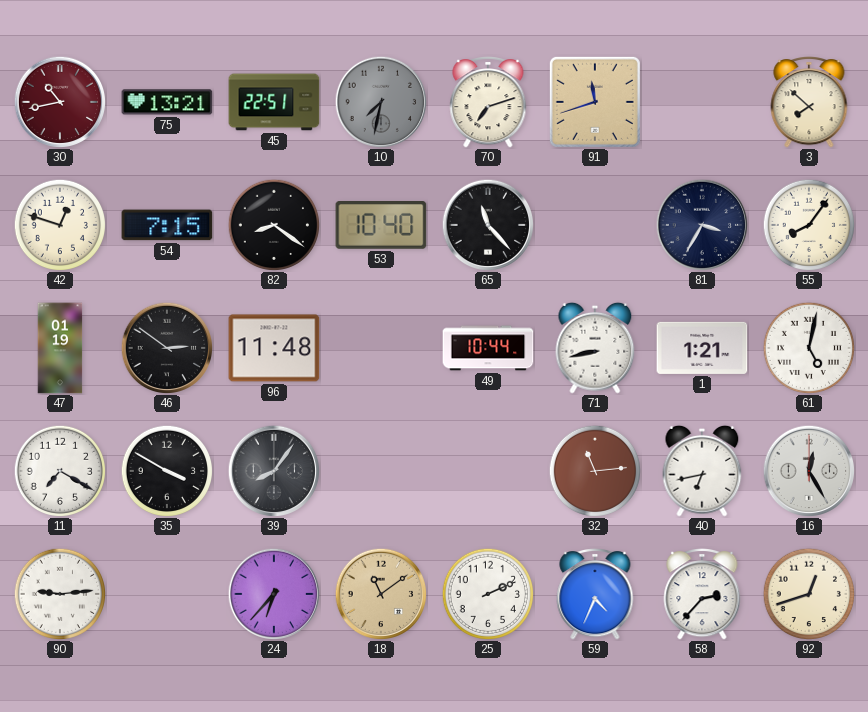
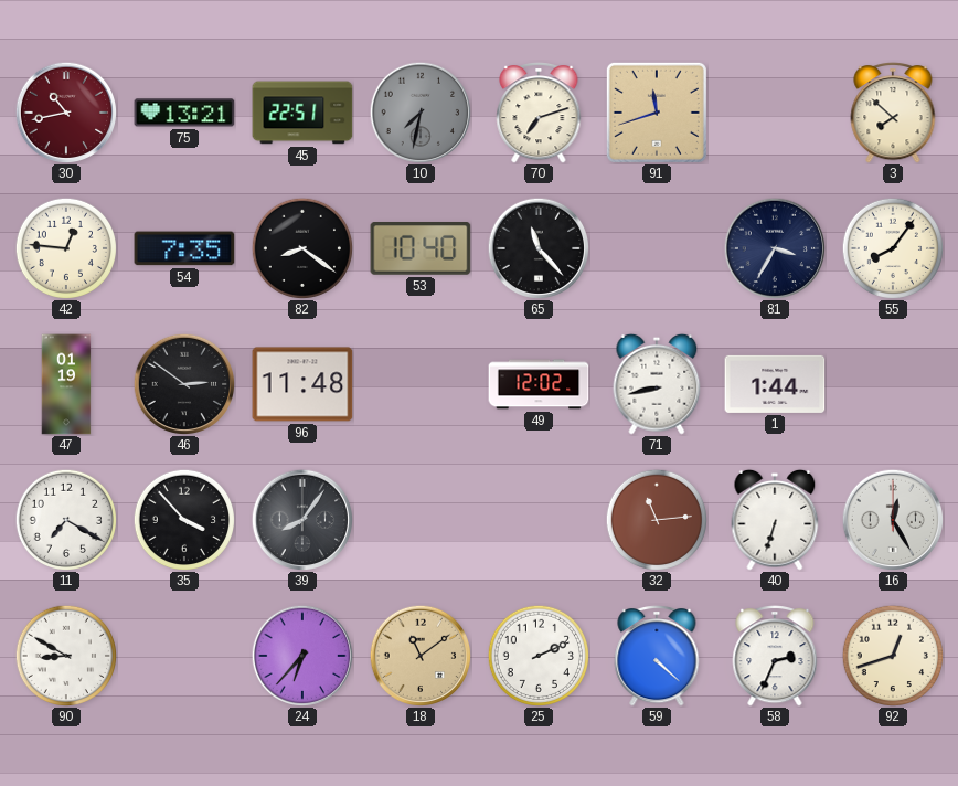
42: 12:48 -> 12:46 (65, 247)
54: 7:15 -> 7:35 (184, 248)
49: 10:44 -> 12:02 (539, 384)
1: 1:21 -> 1:44 (775, 384)
61: 5:02 -> none (808, 347)
35: 3:50 -> 3:53 (183, 519)
40: 6:43 -> 6:33 (775, 520)
90: 9:14 -> 8:50 (65, 655)
59: 4:34 -> 4:22 (657, 657)
58: 2:37 -> 2:34 (775, 657)
